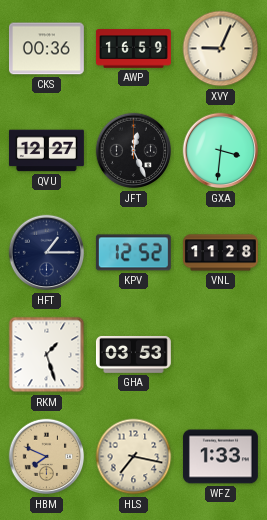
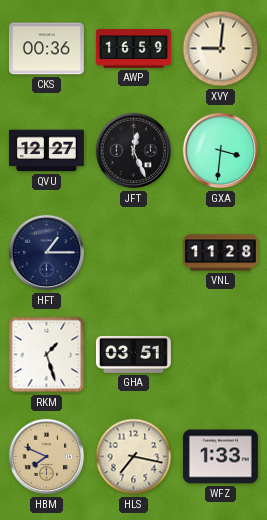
XVY: 9:04 -> 9:01 (221, 49)
KPV: 12:52 -> none (133, 253)
GHA: 03:53 -> 03:51 (133, 354)
